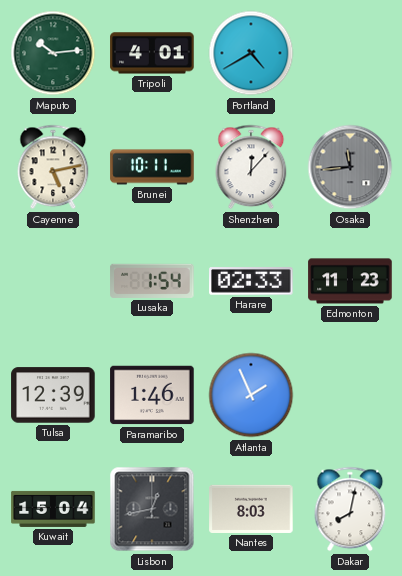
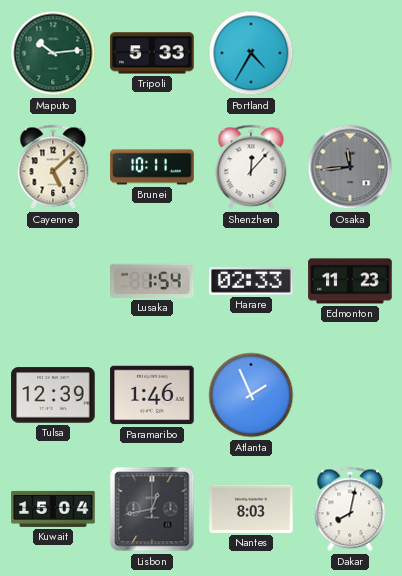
Tripoli: 4:01 -> 5:33 (152, 53)
Portland: 4:40 -> 4:35 (251, 53)
Cayenne: 5:13 -> 5:08 (53, 167)
